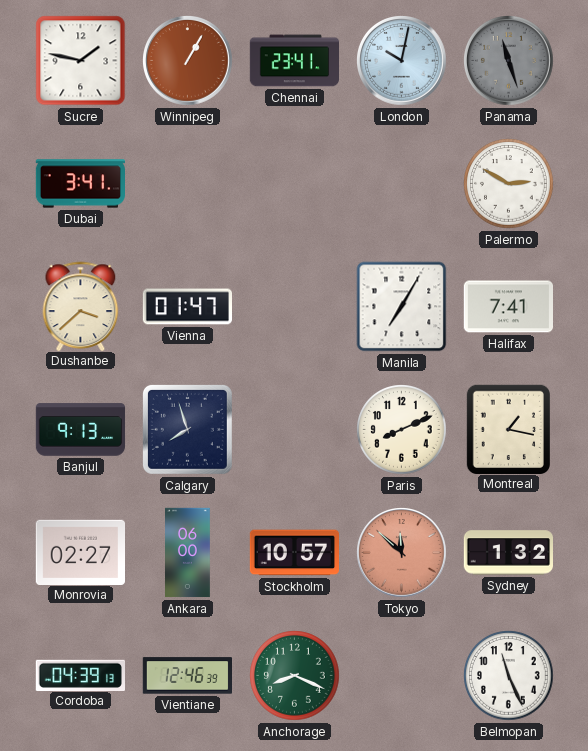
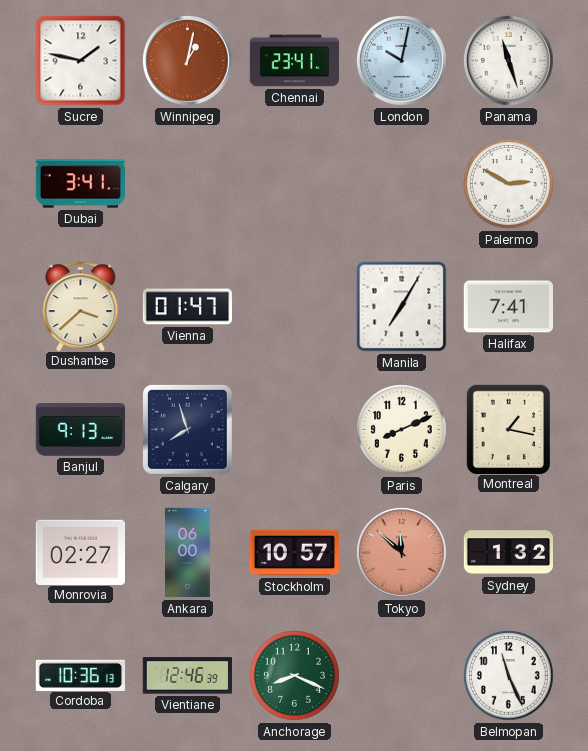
Winnipeg: 1:05 -> 1:02 (188, 61)
Panama dial: grey -> white (509, 61)
Cordoba: 04:39 -> 10:36 (80, 675)
